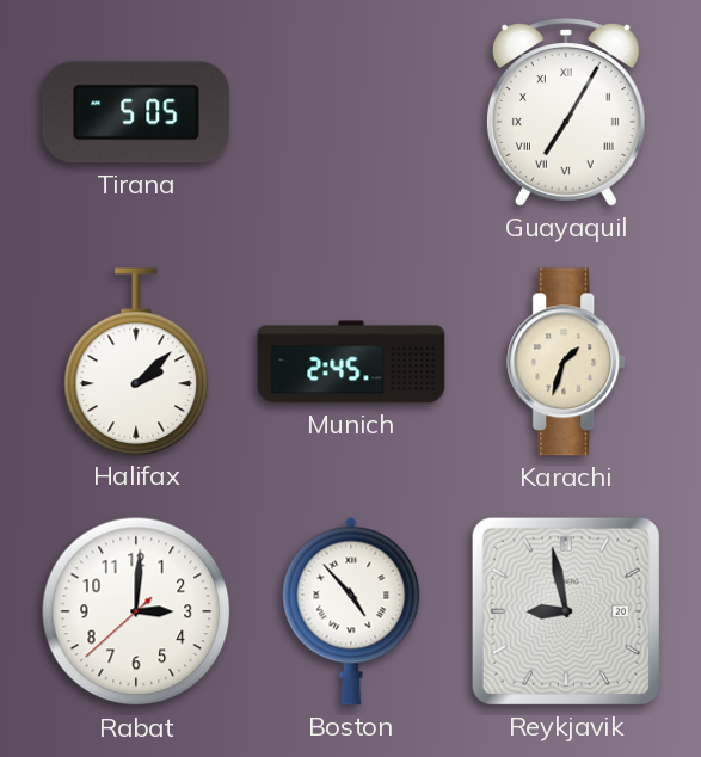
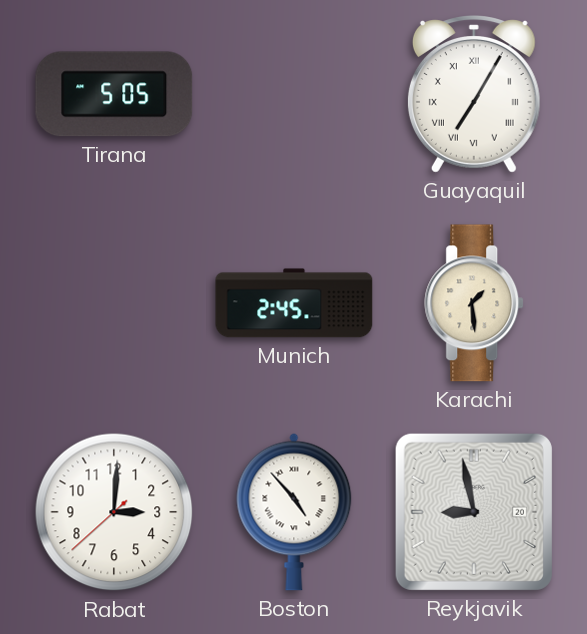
Halifax: 2:08 -> none (136, 362)
Karachi: 1:33 -> 1:29 (475, 303)
